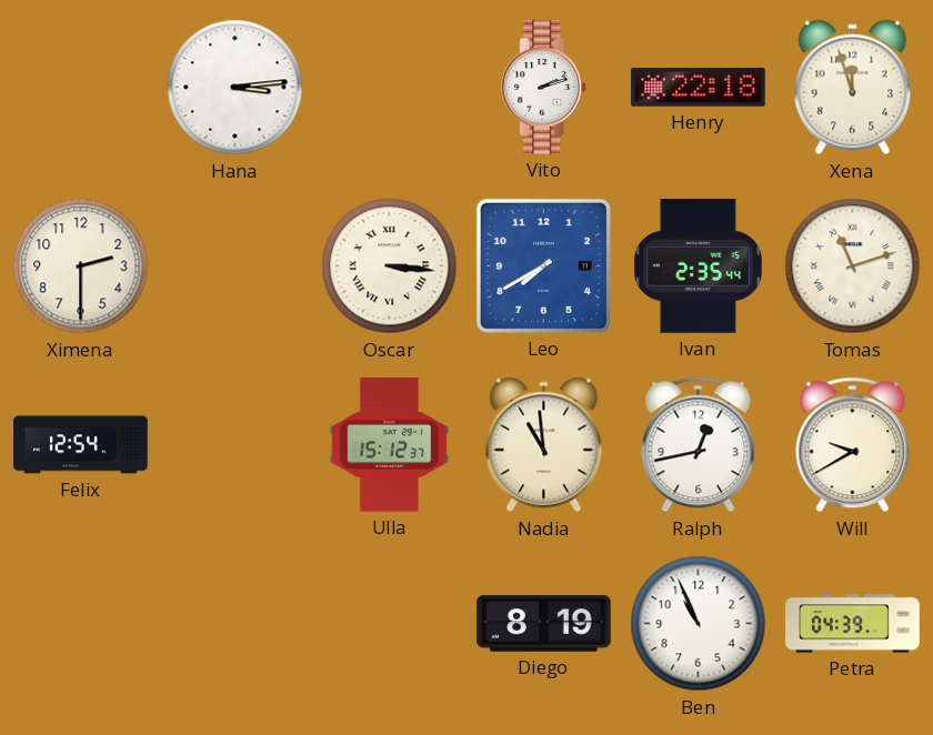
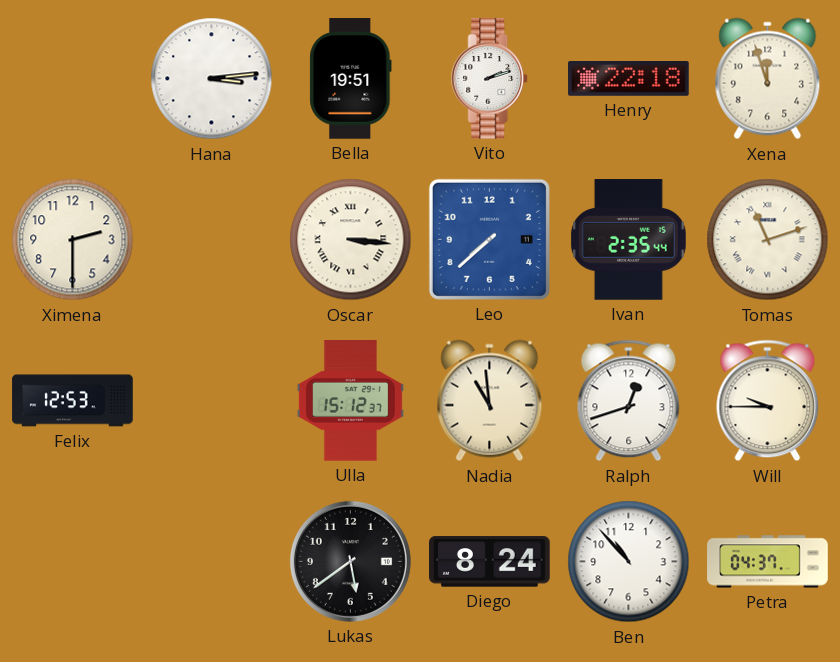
Bella: none -> 19:51 (351, 79)
Leo: 7:40 -> 7:38 (489, 239)
Felix: 12:54 -> 12:53 (73, 401)
Ralph: 12:43 -> 12:42 (629, 401)
Will: 9:40 -> 9:45 (768, 401)
Lukas: none -> 5:39 (350, 561)
Diego: 8:19 -> 8:24 (490, 562)
Ben: 10:56 -> 10:53 (629, 562)
Petra: 04:39 -> 04:37 (768, 562)
